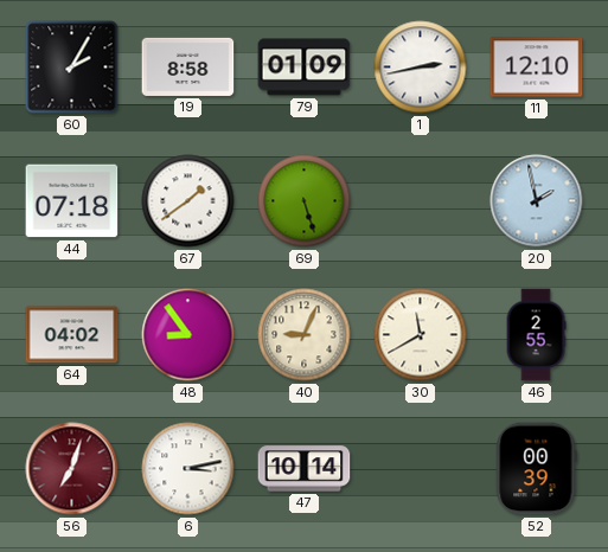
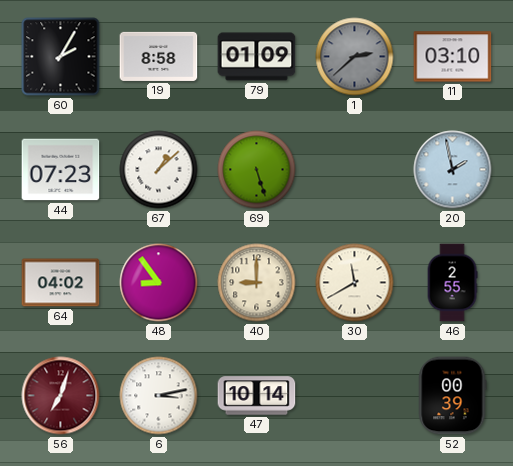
1: 2:43 -> 2:38 (355, 57)
1 dial: white -> grey (355, 57)
11: 12:10 -> 03:10 (453, 57)
44: 07:18 -> 07:23 (61, 170)
67: 1:39 -> 1:08 (159, 170)
40: 9:04 -> 9:00 (257, 283)
